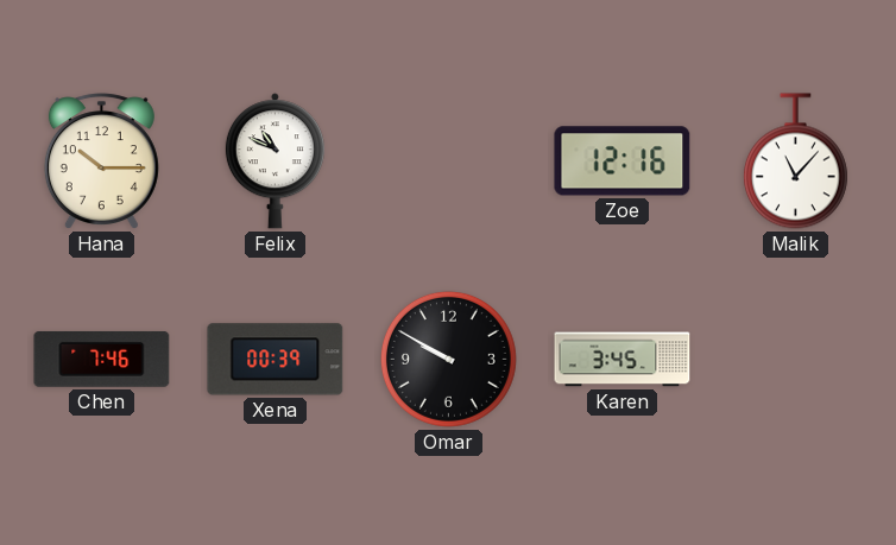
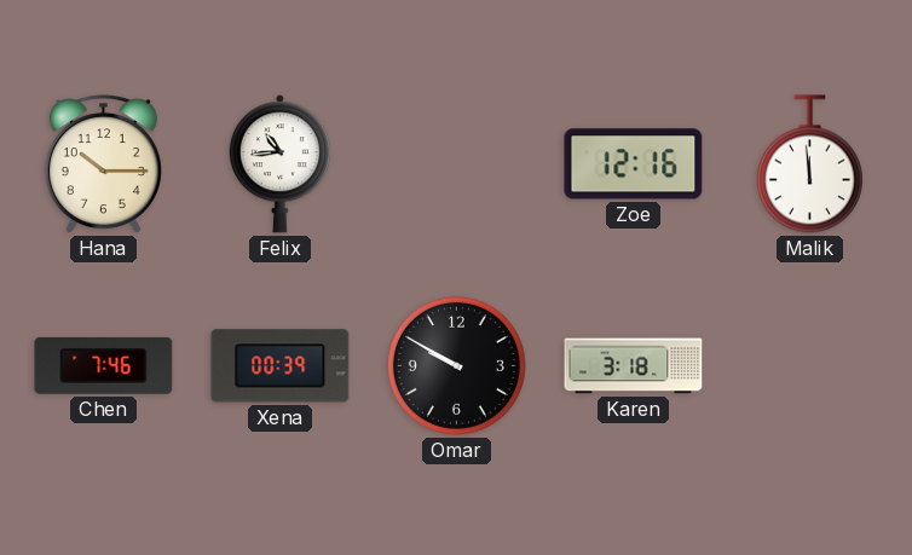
Felix: 10:49 -> 10:44 (279, 164)
Malik: 11:07 -> 11:59 (809, 164)
Karen: 3:45 -> 3:18 (634, 366)
